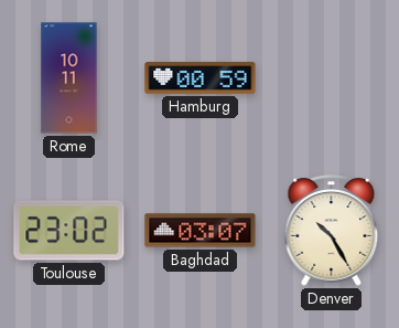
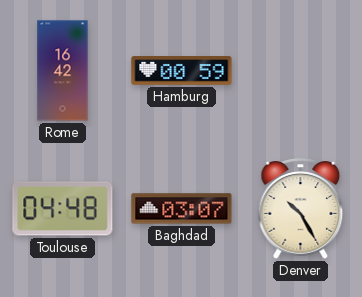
Rome: 10:11 -> 16:42 (63, 71)
Toulouse: 23:02 -> 04:48 (63, 209)
